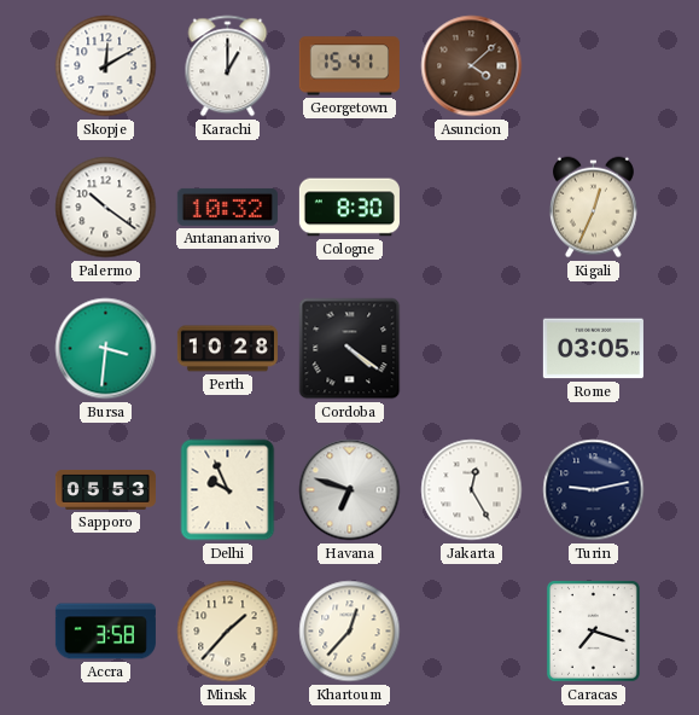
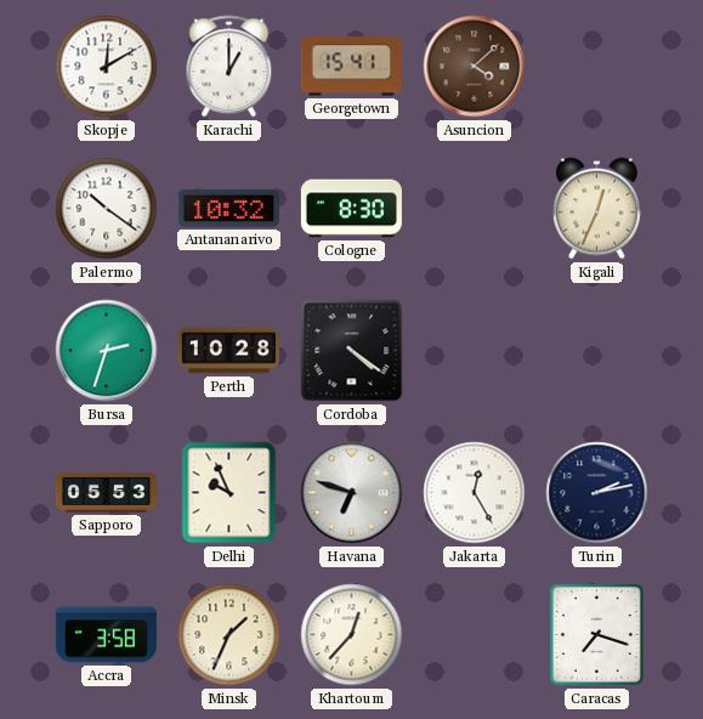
Bursa: 3:31 -> 2:33 (107, 351)
Rome: 03:05 -> none (593, 349)
Turin: 9:13 -> 2:13 (597, 493)
Minsk: 1:37 -> 1:34 (229, 635)
